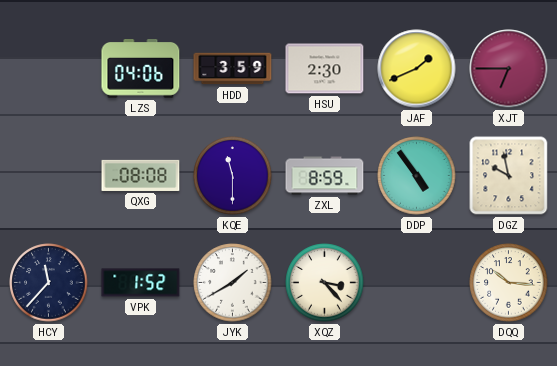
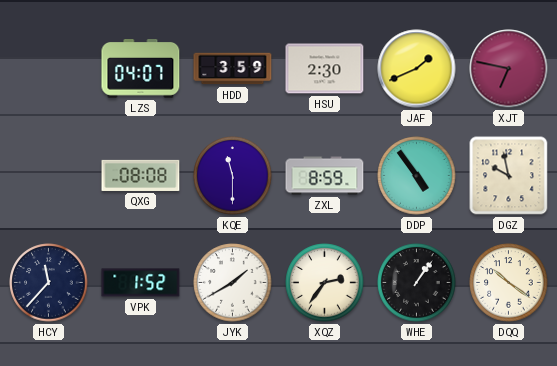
LZS: 04:06 -> 04:07 (141, 69)
XJT: 6:45 -> 6:47 (509, 69)
XQZ: 3:23 -> 2:36 (325, 283)
WHE: none -> 1:06 (417, 283)
DQQ: 10:16 -> 10:21 (509, 283)
